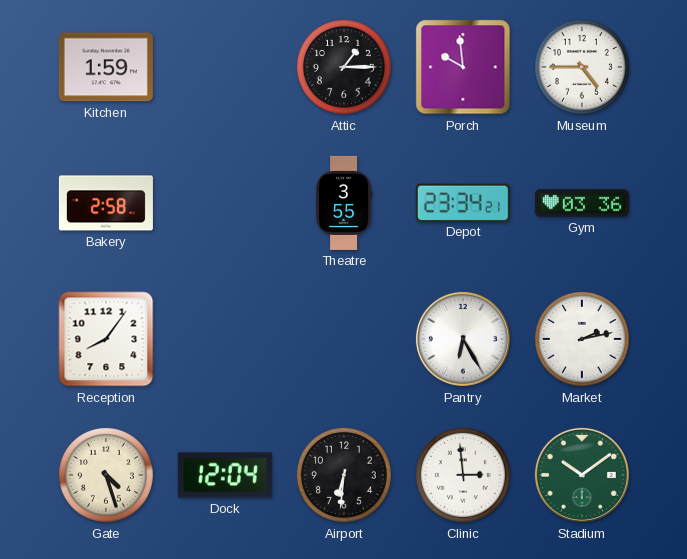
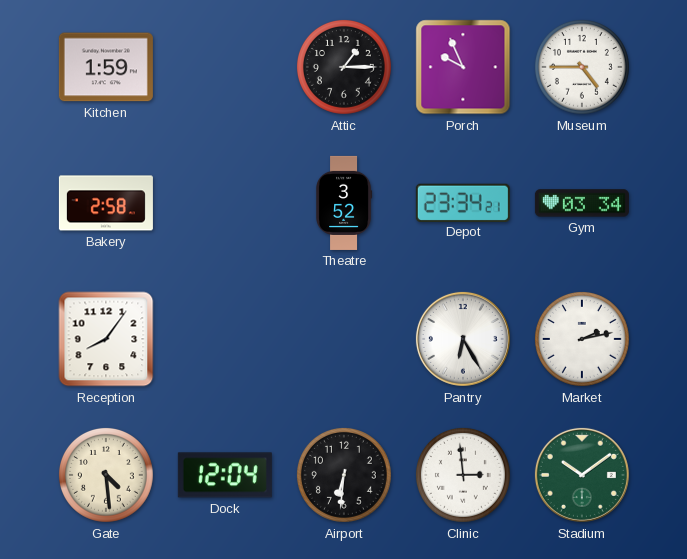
Porch: 9:59 -> 9:56 (463, 67)
Theatre: 3:55 -> 3:52 (345, 203)
Gym: 03:36 -> 03:34 (582, 203)
Gate: 4:27 -> 4:29 (106, 475)
